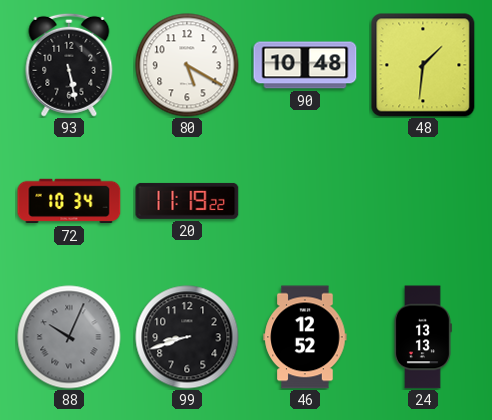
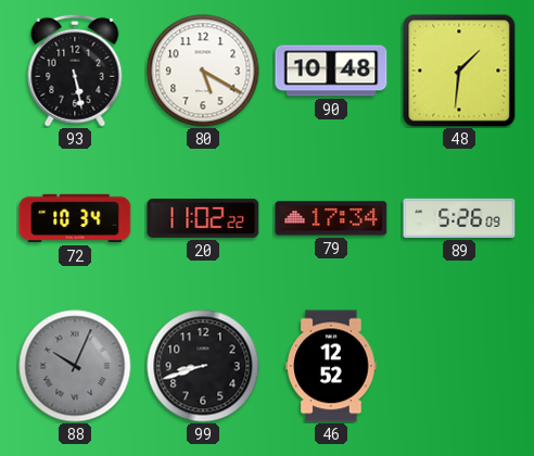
20: 11:19 -> 11:02 (203, 218)
79: none -> 17:34 (331, 218)
89: none -> 5:26 (459, 218)
24: 13:13 -> none (423, 337)
